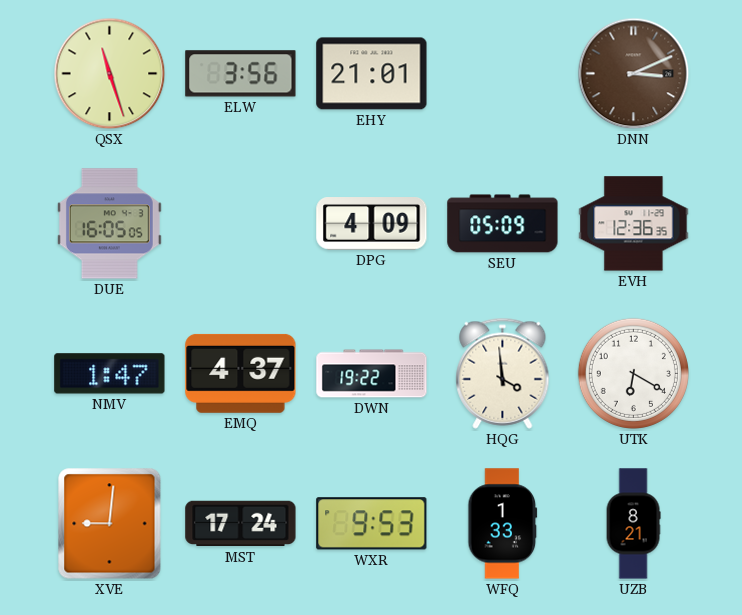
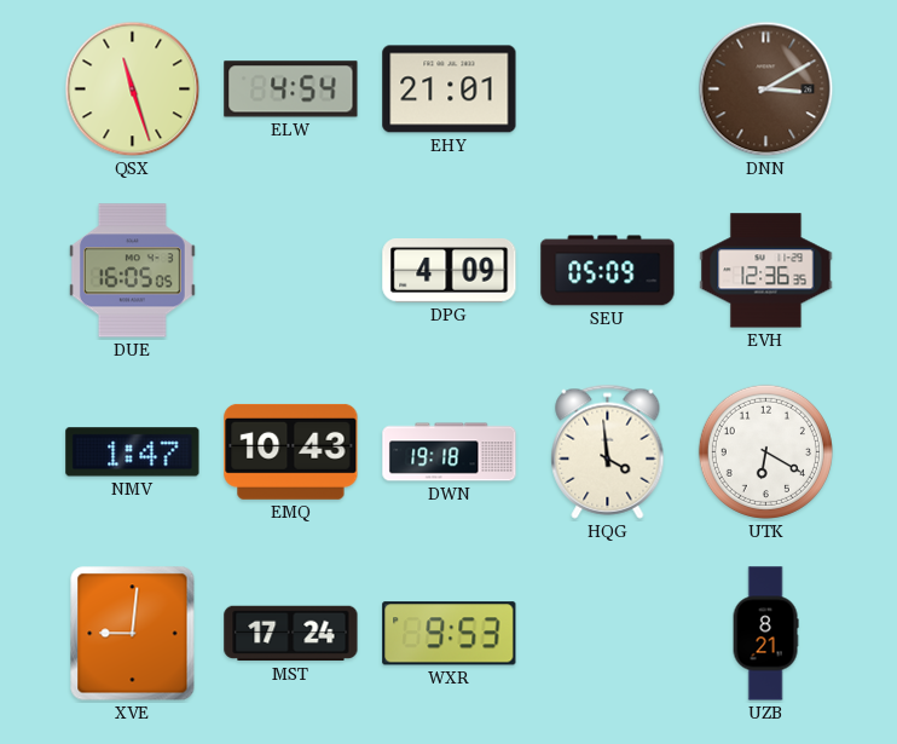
ELW: 3:56 -> 4:54 (291, 90)
DNN: 3:11 -> 3:10 (766, 90)
EMQ: 4:37 -> 10:43 (291, 451)
DWN: 19:22 -> 19:18 (450, 452)
WFQ: 1:33 -> none (503, 524)
